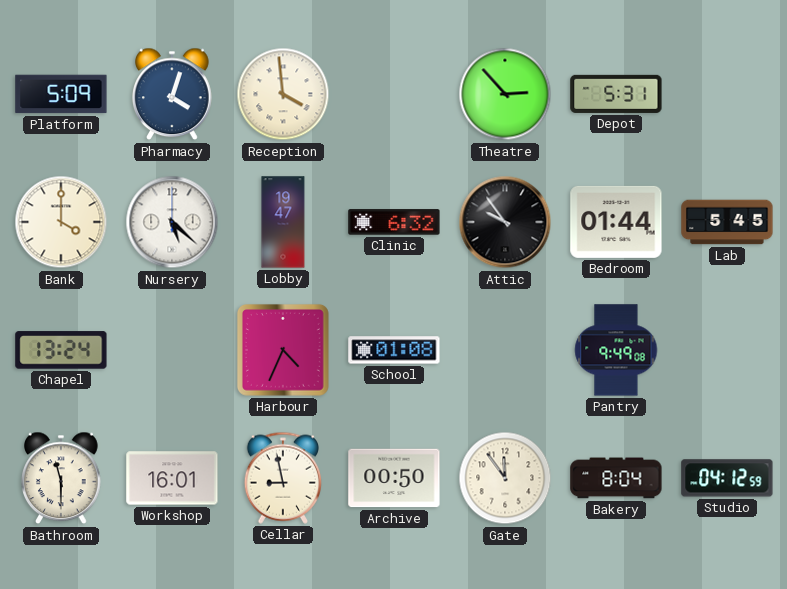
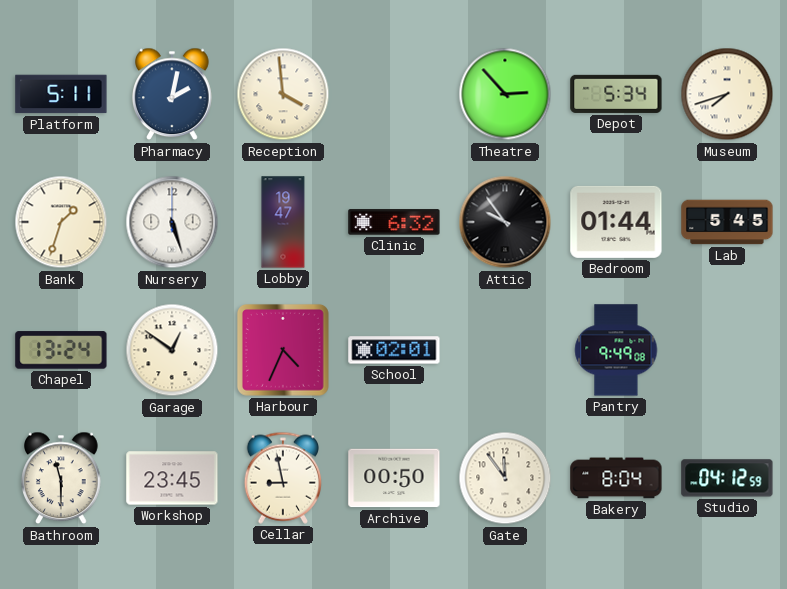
Platform: 5:09 -> 5:11 (61, 94)
Pharmacy: 4:03 -> 2:02 (173, 94)
Depot: 5:31 -> 5:34 (616, 94)
Museum: none -> 7:42 (727, 94)
Bank: 4:00 -> 1:33 (61, 222)
Nursery: 5:22 -> 5:27 (172, 222)
Garage: none -> 12:51 (172, 350)
School: 01:08 -> 02:01 (394, 350)
Workshop: 16:01 -> 23:45 (172, 478)
